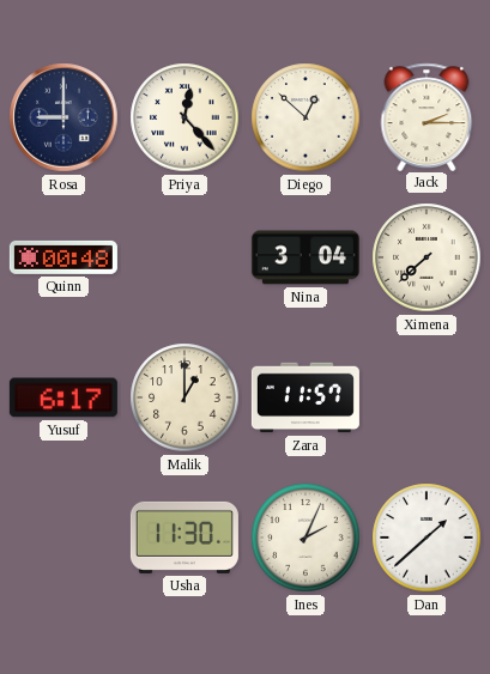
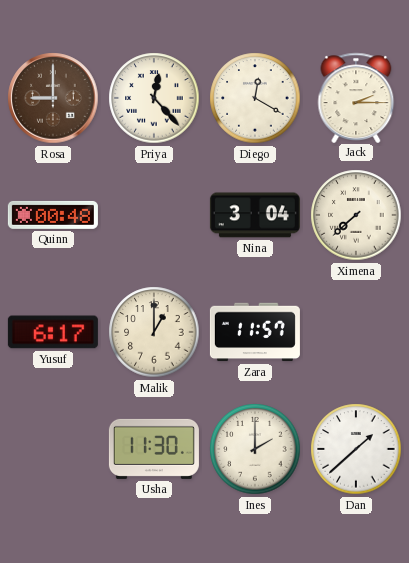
Rosa dial: navy -> brown (53, 98)
Diego: 12:52 -> 12:20 (255, 98)
Ines: 2:04 -> 2:00 (255, 449)
